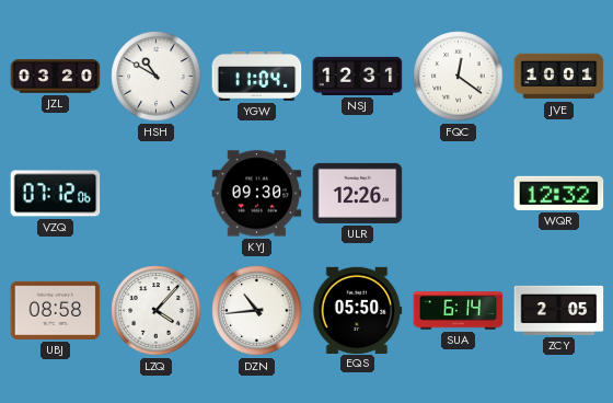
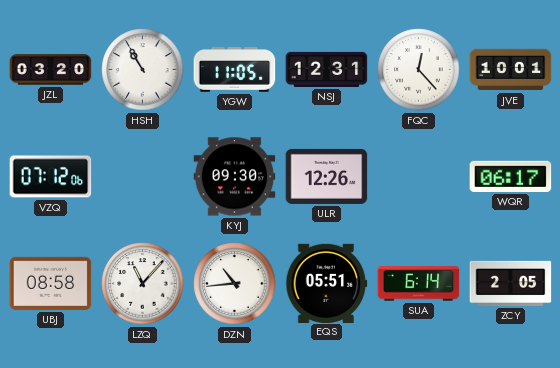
HSH: 10:50 -> 10:55 (143, 70)
YGW: 11:04 -> 11:05 (235, 70)
FQC: 12:21 -> 12:23 (419, 70)
WQR: 12:32 -> 06:17 (511, 176)
LZQ: 4:07 -> 11:07 (143, 284)
EQS: 05:50 -> 05:51 (327, 283)
